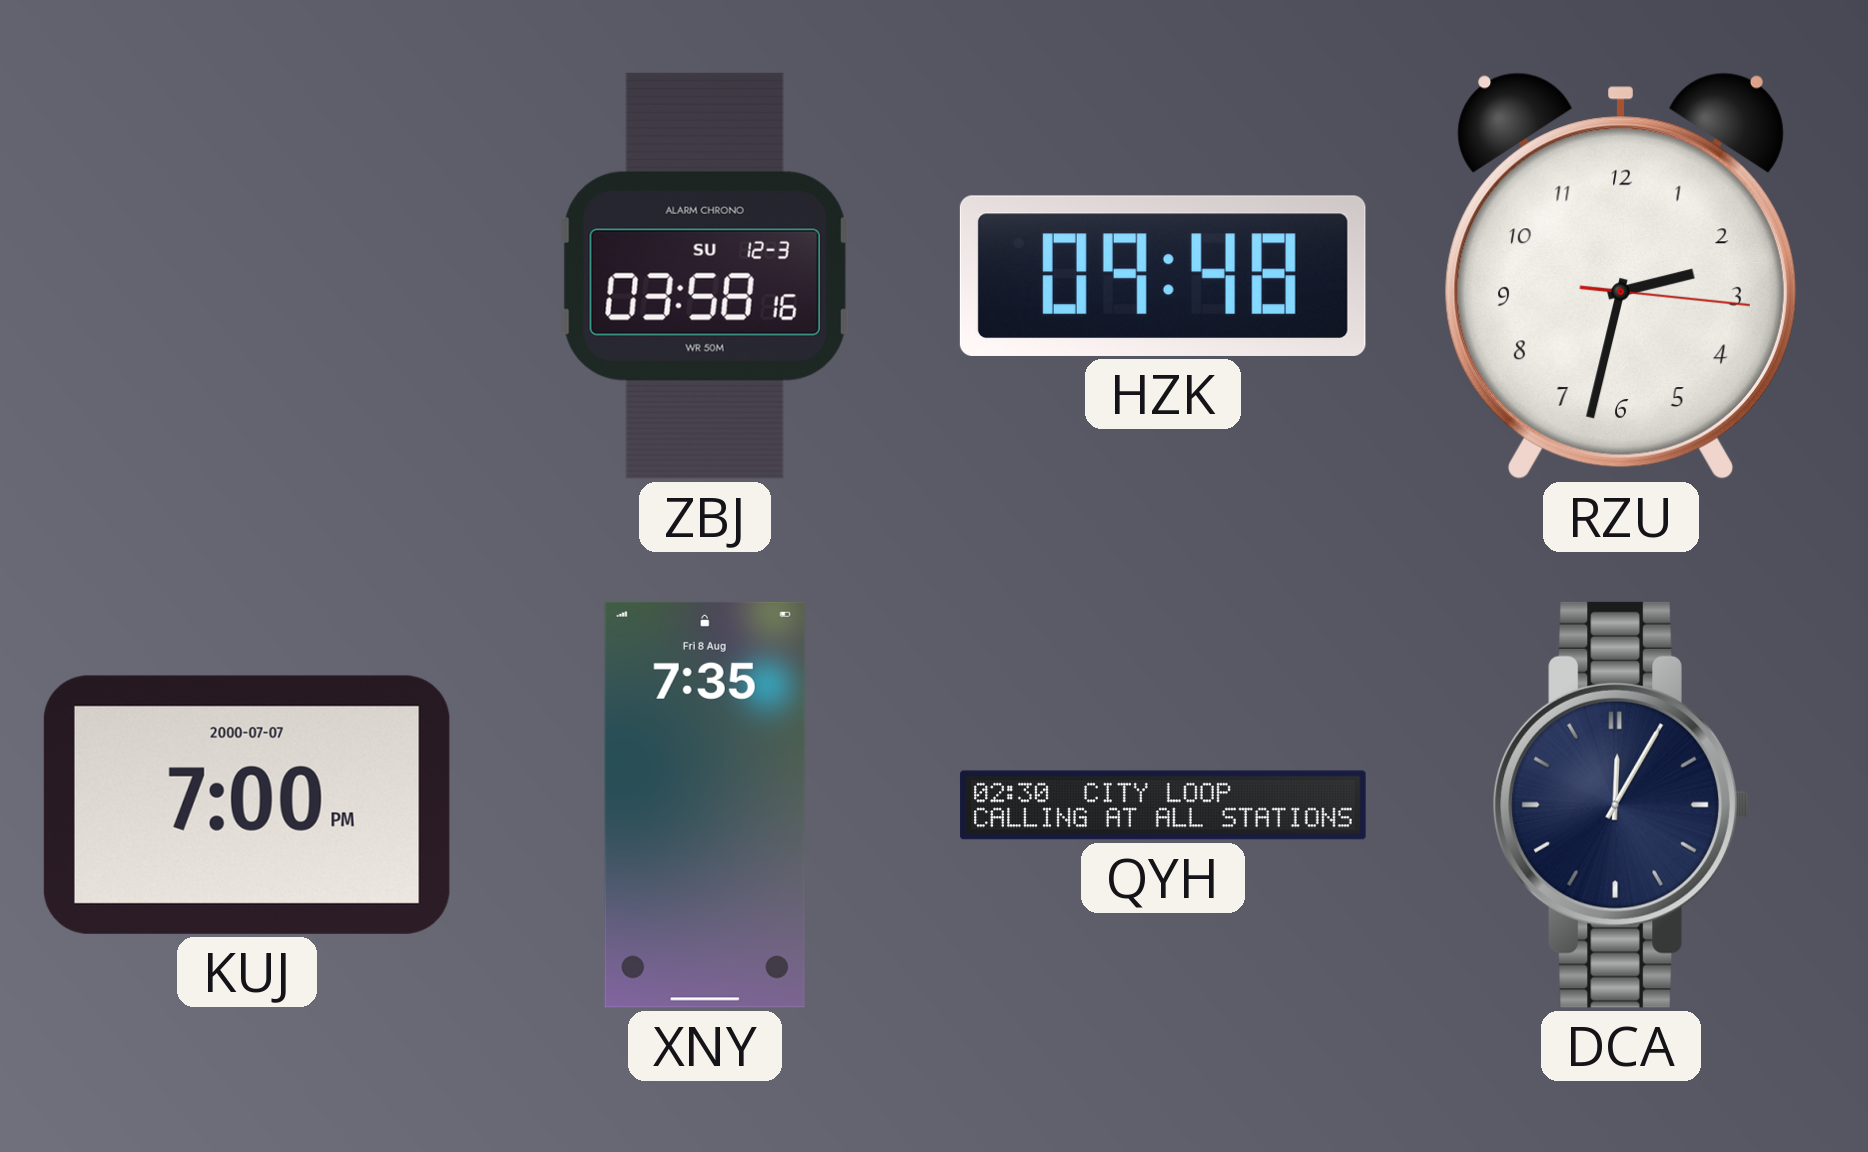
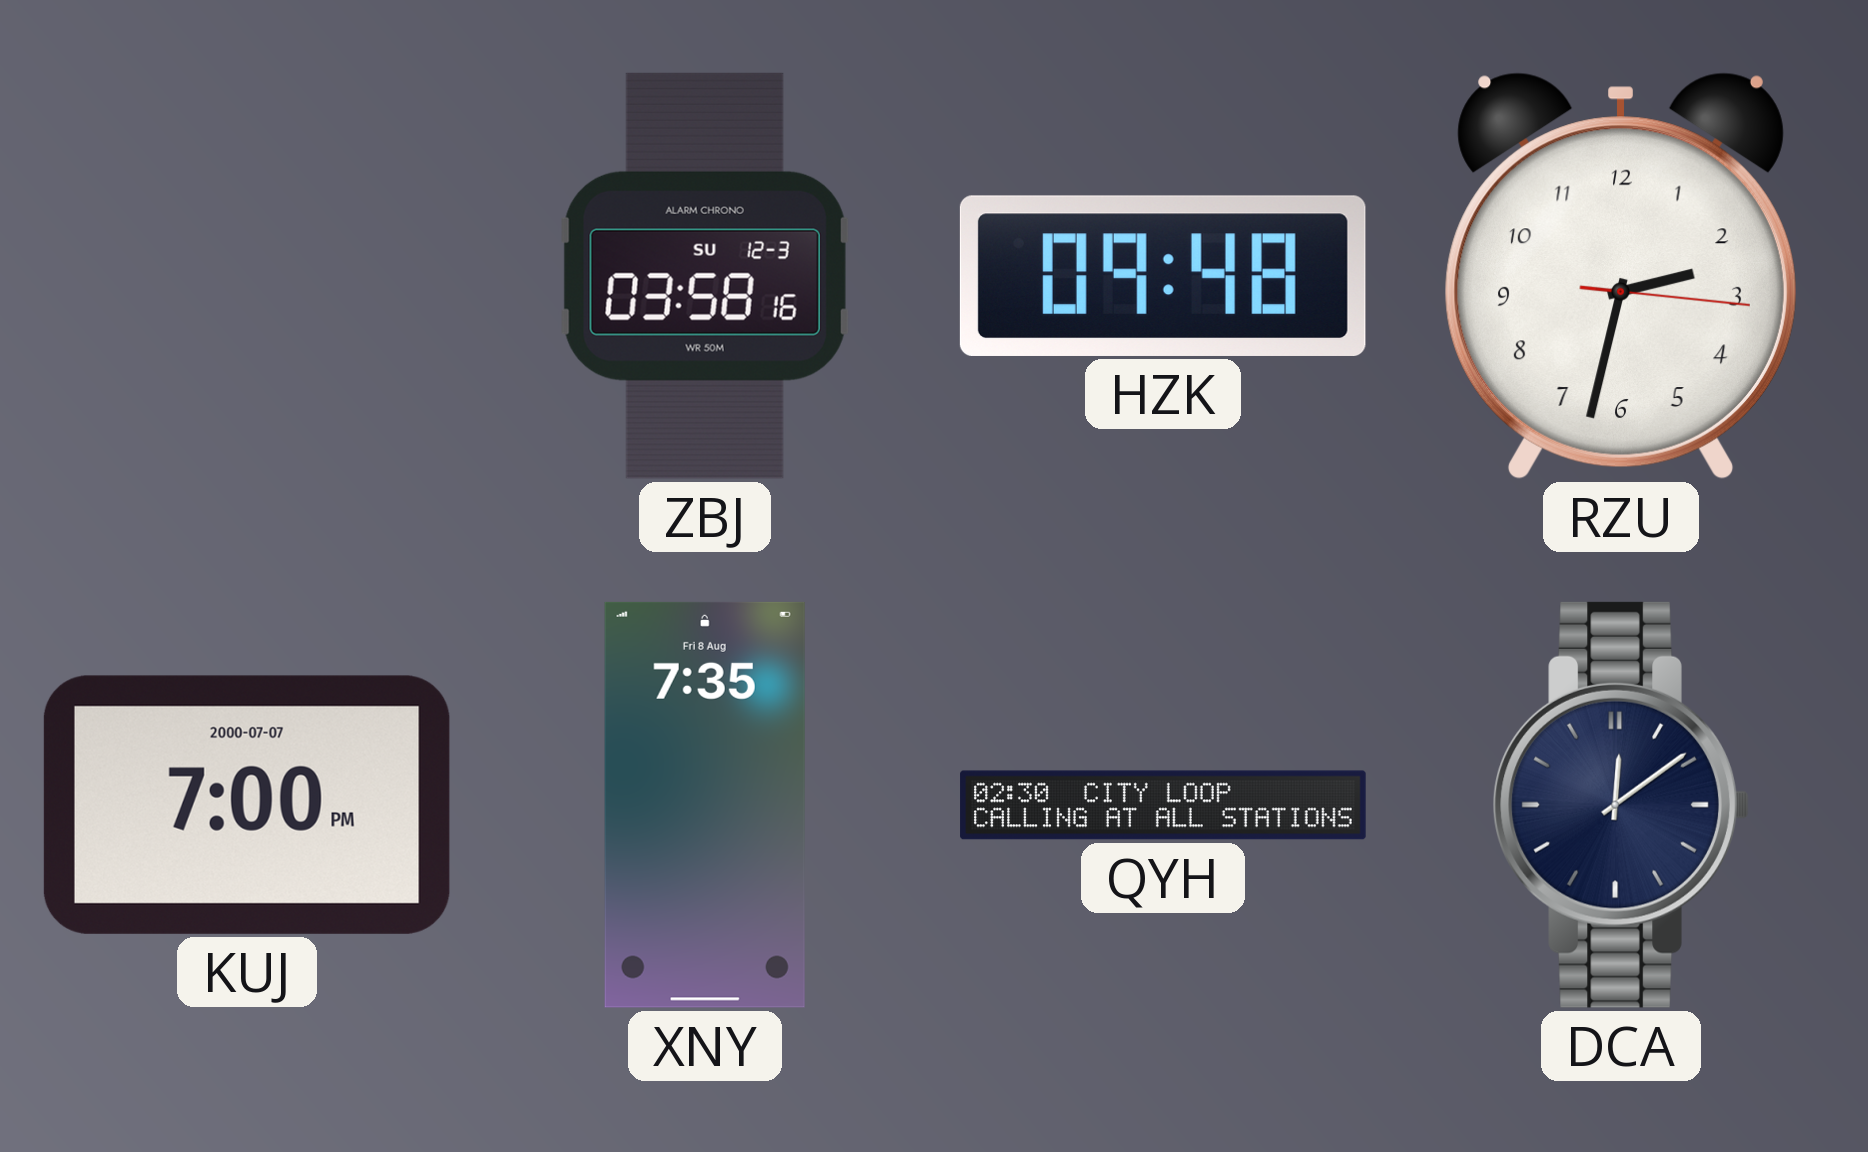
DCA: 12:05 -> 12:09 (1621, 805)
